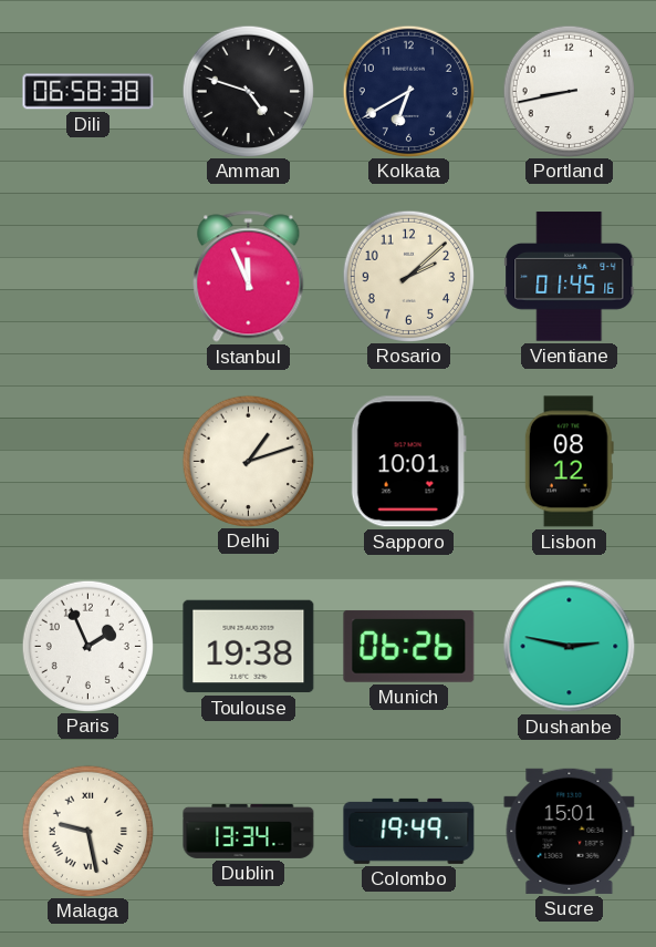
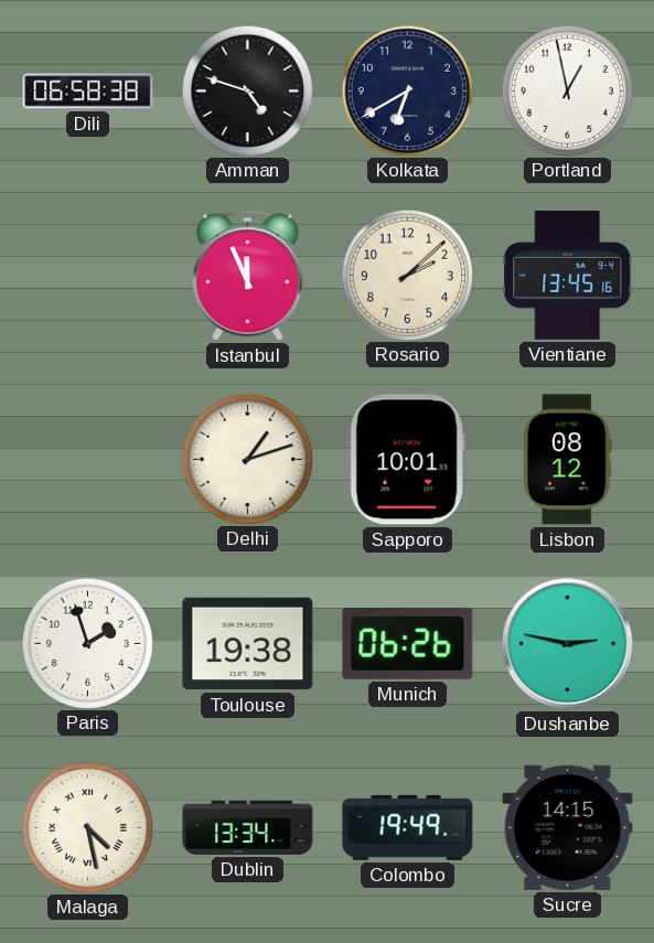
Portland: 8:43 -> 12:58 (567, 90)
Vientiane: 01:45 -> 13:45 (568, 276)
Paris: 1:56 -> 1:57 (87, 643)
Malaga: 9:28 -> 4:28 (87, 827)
Sucre: 15:01 -> 14:15 (568, 827)
